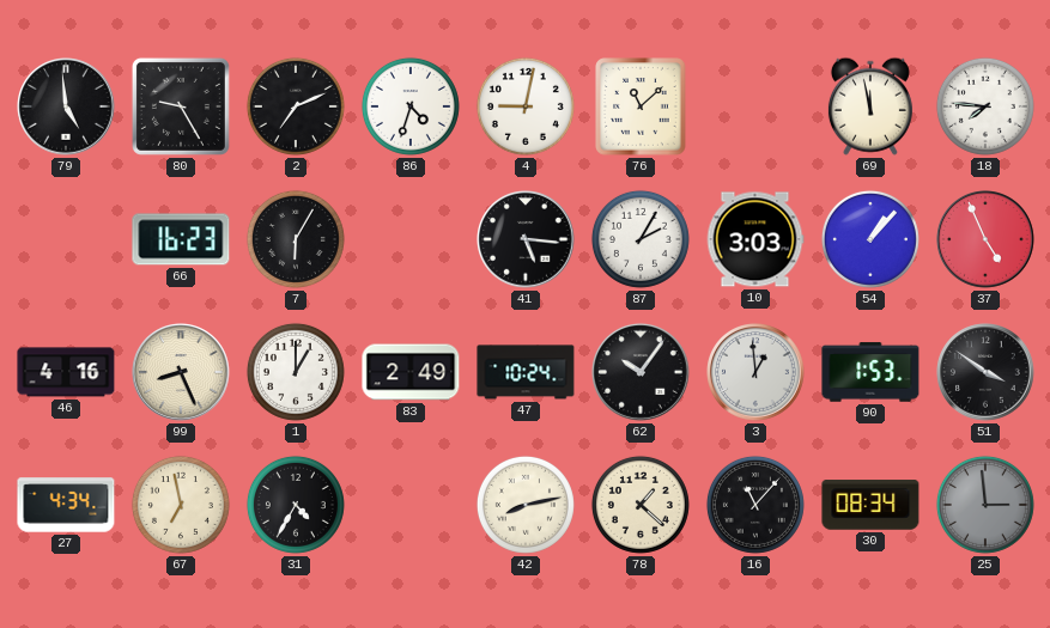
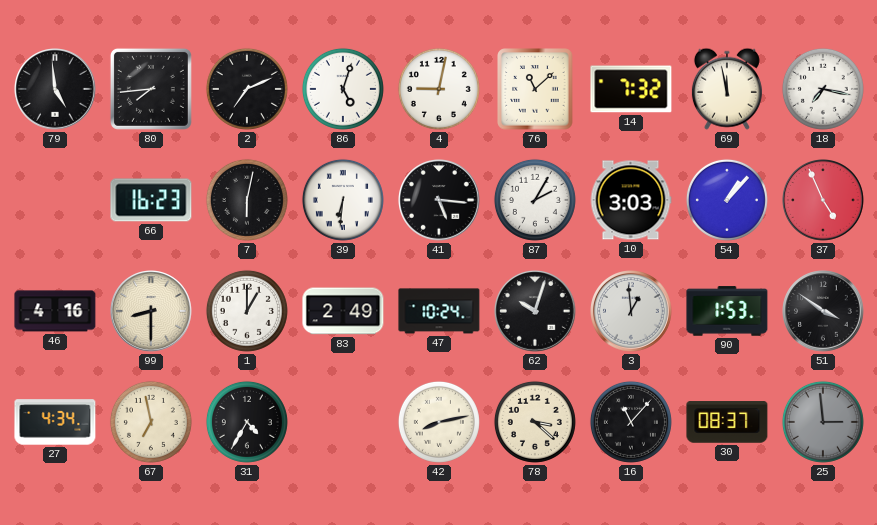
80: 9:25 -> 7:44 (151, 89)
86: 4:33 -> 5:03 (343, 89)
14: none -> 7:32 (631, 89)
18: 7:46 -> 7:17 (823, 89)
7: 6:05 -> 6:02 (247, 200)
39: none -> 6:31 (343, 200)
99: 8:26 -> 8:30 (152, 312)
62: 10:06 -> 10:03 (536, 312)
78: 1:22 -> 3:22 (535, 422)
30: 08:34 -> 08:37 (727, 422)
